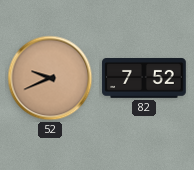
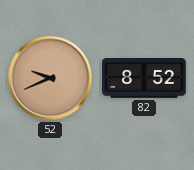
82: 7:52 -> 8:52 (144, 79)
